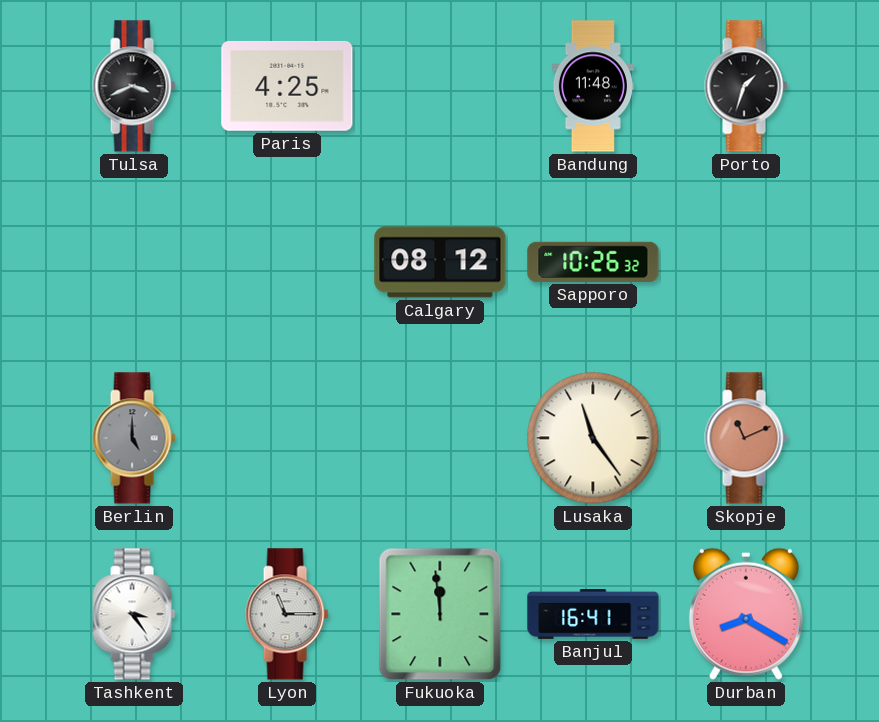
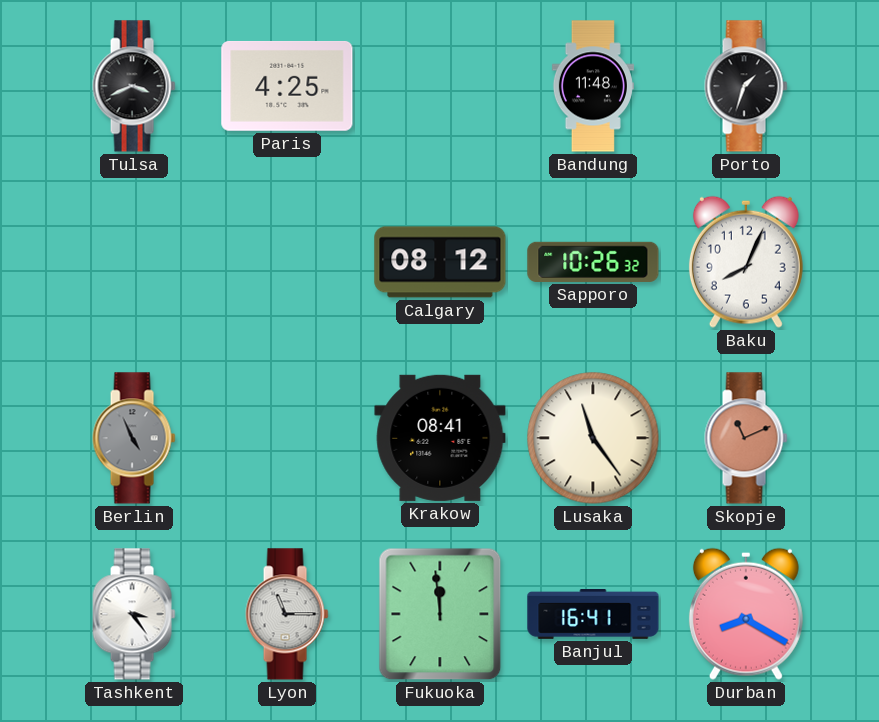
Baku: none -> 8:04 (746, 262)
Berlin: 5:00 -> 4:56 (134, 438)
Krakow: none -> 08:41 (440, 438)
